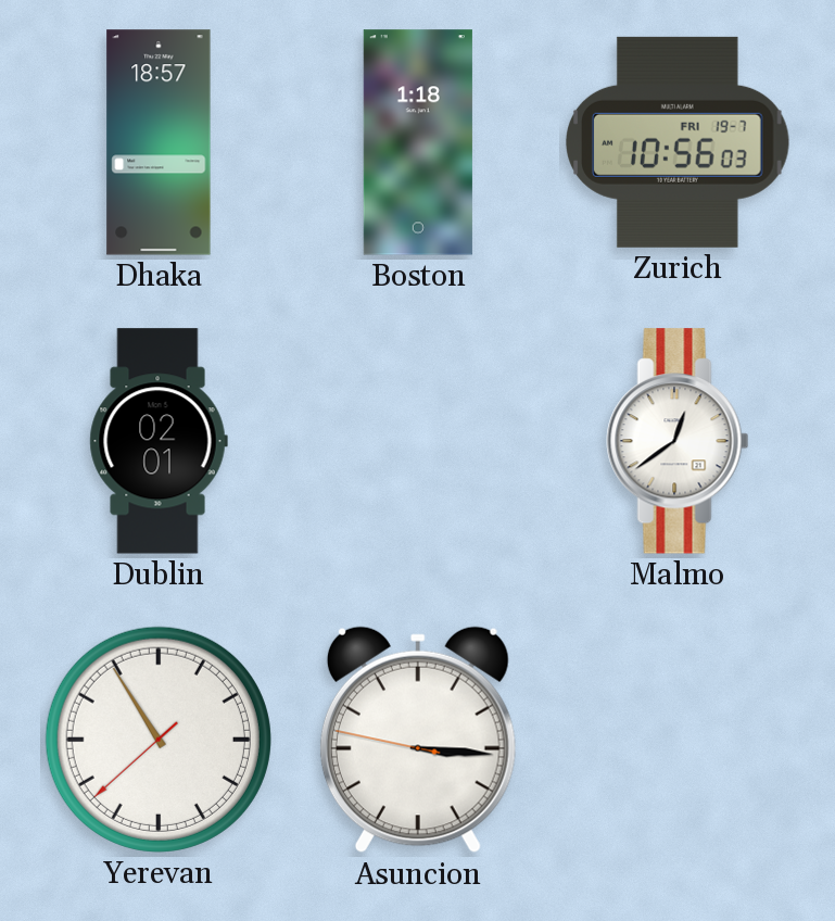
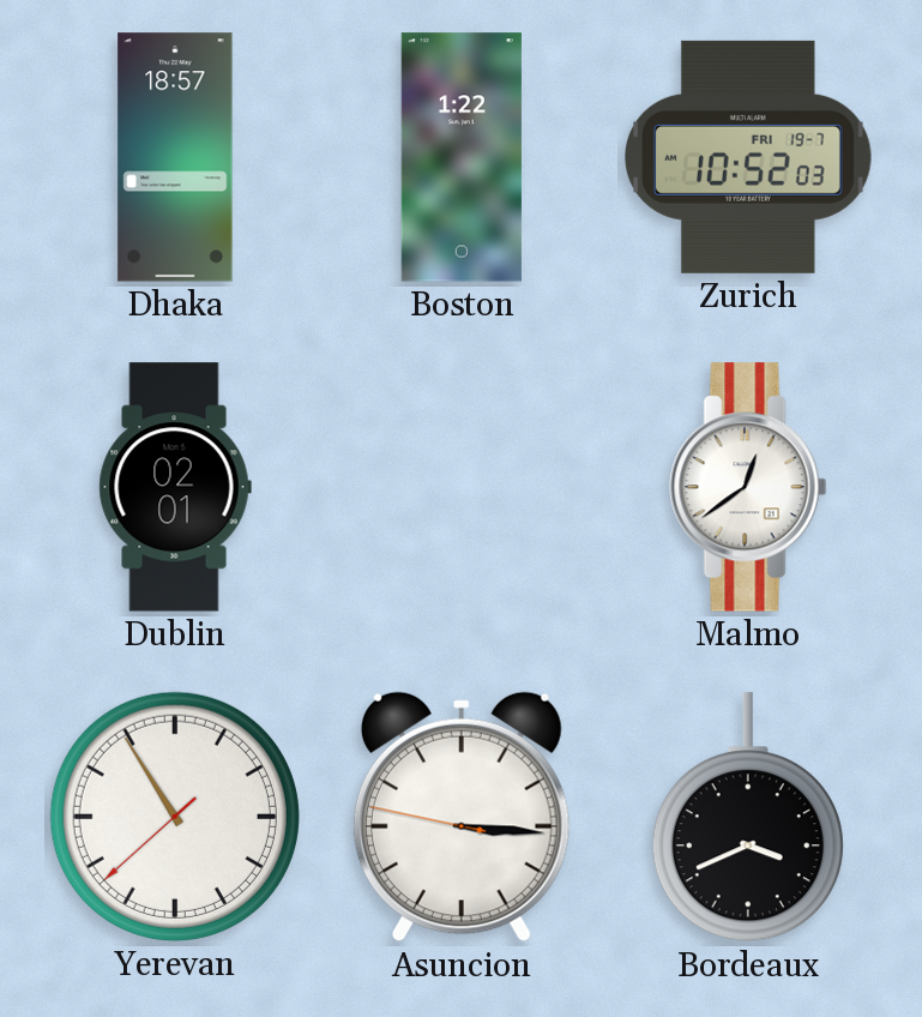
Boston: 1:18 -> 1:22 (462, 157)
Zurich: 10:56 -> 10:52 (748, 157)
Bordeaux: none -> 3:41 (748, 818)
